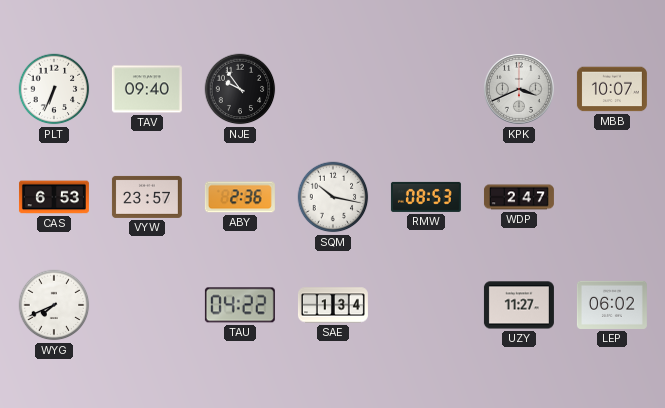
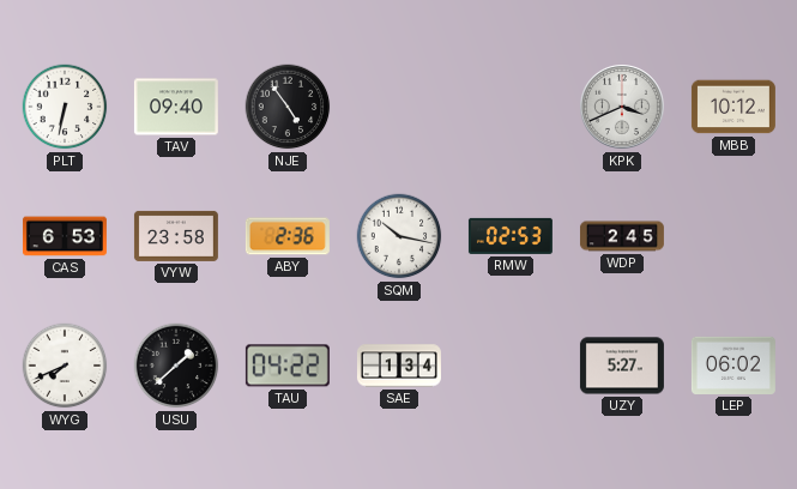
PLT: 6:34 -> 6:32 (65, 107)
NJE: 9:54 -> 4:54 (288, 107)
MBB: 10:07 -> 10:12 (733, 107)
VYW: 23:57 -> 23:58 (176, 236)
RMW: 08:53 -> 02:53 (511, 236)
WDP: 2:47 -> 2:45 (622, 236)
USU: none -> 1:38 (176, 366)
UZY: 11:27 -> 5:27 (622, 366)
